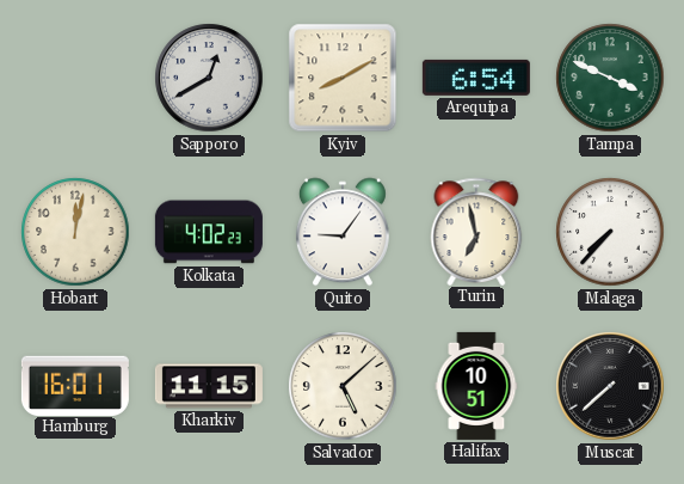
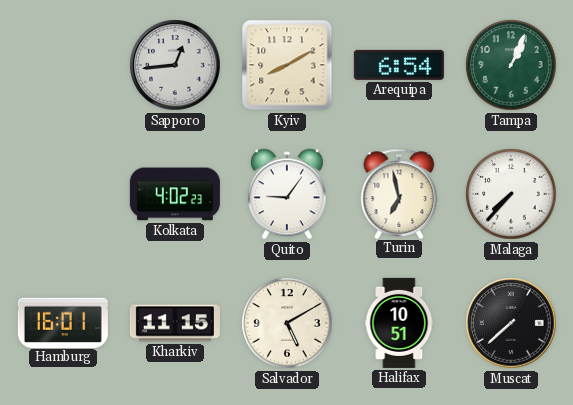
Sapporo: 12:40 -> 12:44 (175, 65)
Tampa: 3:49 -> 1:04 (511, 65)
Hobart: 12:02 -> none (75, 232)
Salvador: 5:08 -> 5:10 (287, 323)
